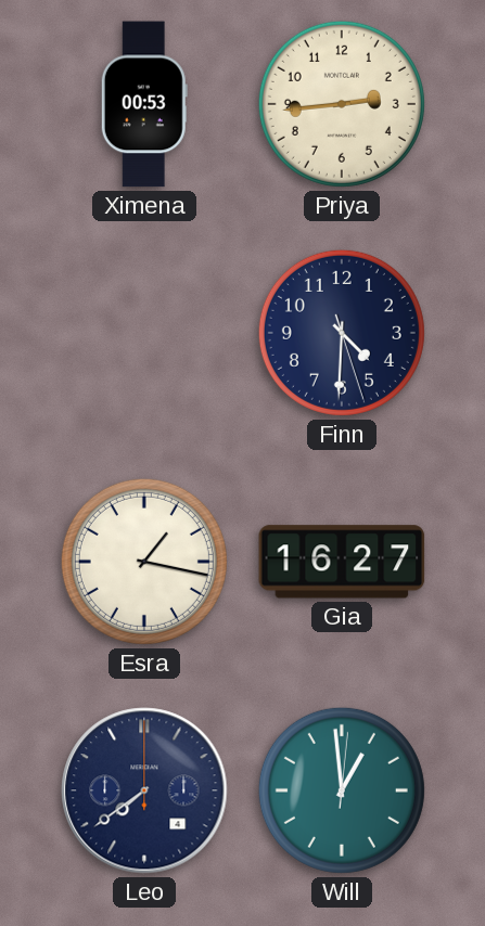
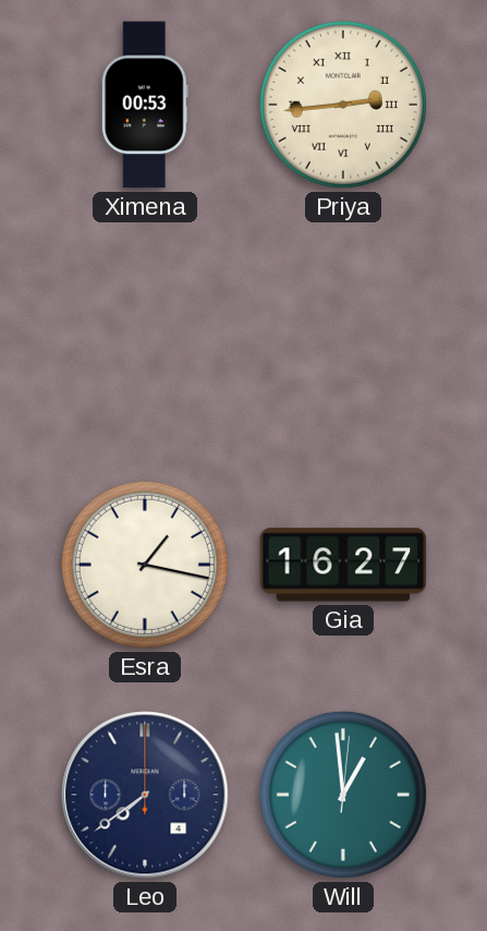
Priya numerals: Arabic -> Roman (343, 105)
Finn: 4:30 -> none (342, 333)
